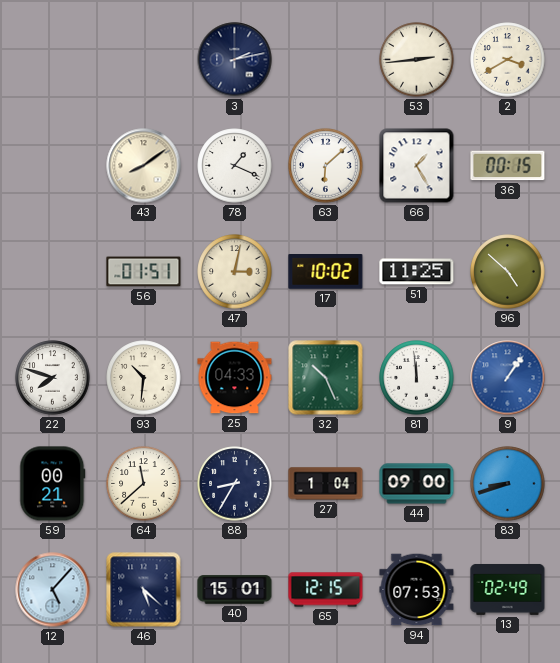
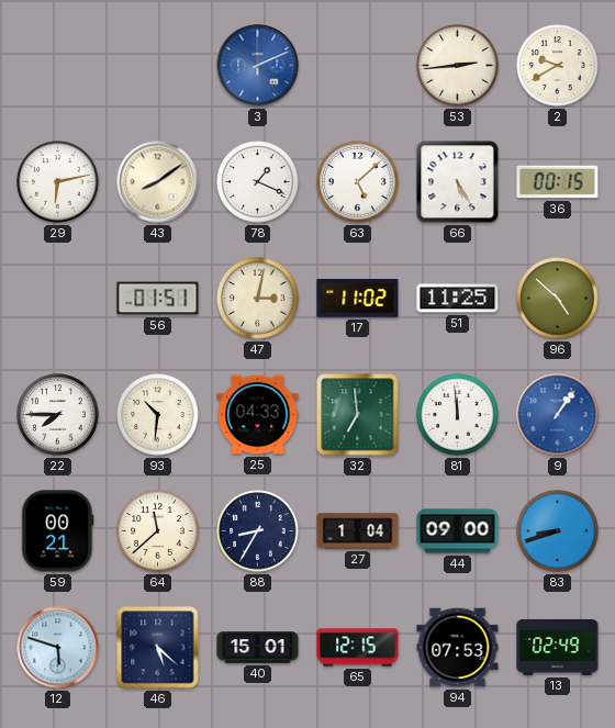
3: 2:13 -> 2:11 (258, 66)
3 dial: navy -> blue (258, 66)
2: 3:40 -> 9:40 (558, 66)
29: none -> 6:13 (58, 182)
63: 6:08 -> 5:08 (358, 182)
66: 1:25 -> 5:25 (458, 182)
17: 10:02 -> 11:02 (358, 299)
22: 7:48 -> 7:45 (58, 415)
32: 10:26 -> 6:59 (358, 415)
12: 5:07 -> 5:48 (58, 648)
